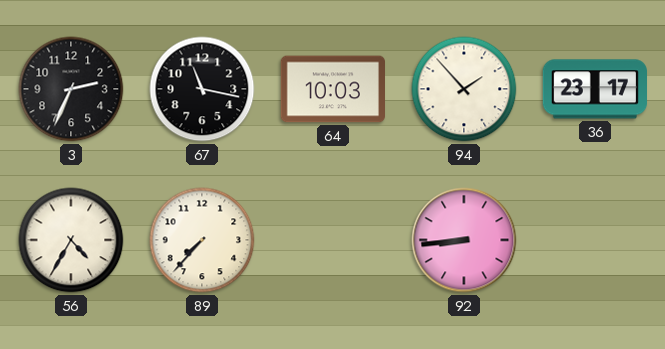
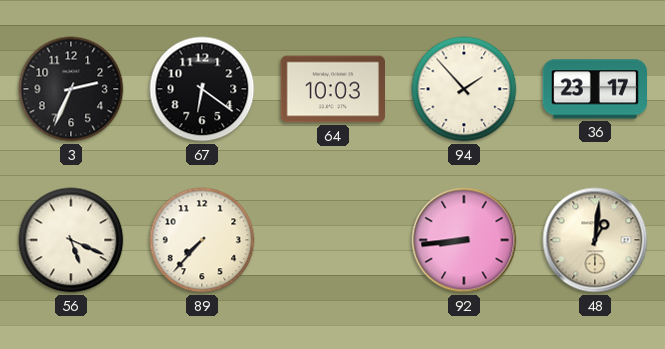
67: 11:17 -> 6:21 (202, 89)
56: 4:35 -> 5:19 (71, 240)
48: none -> 1:01 (595, 240)
